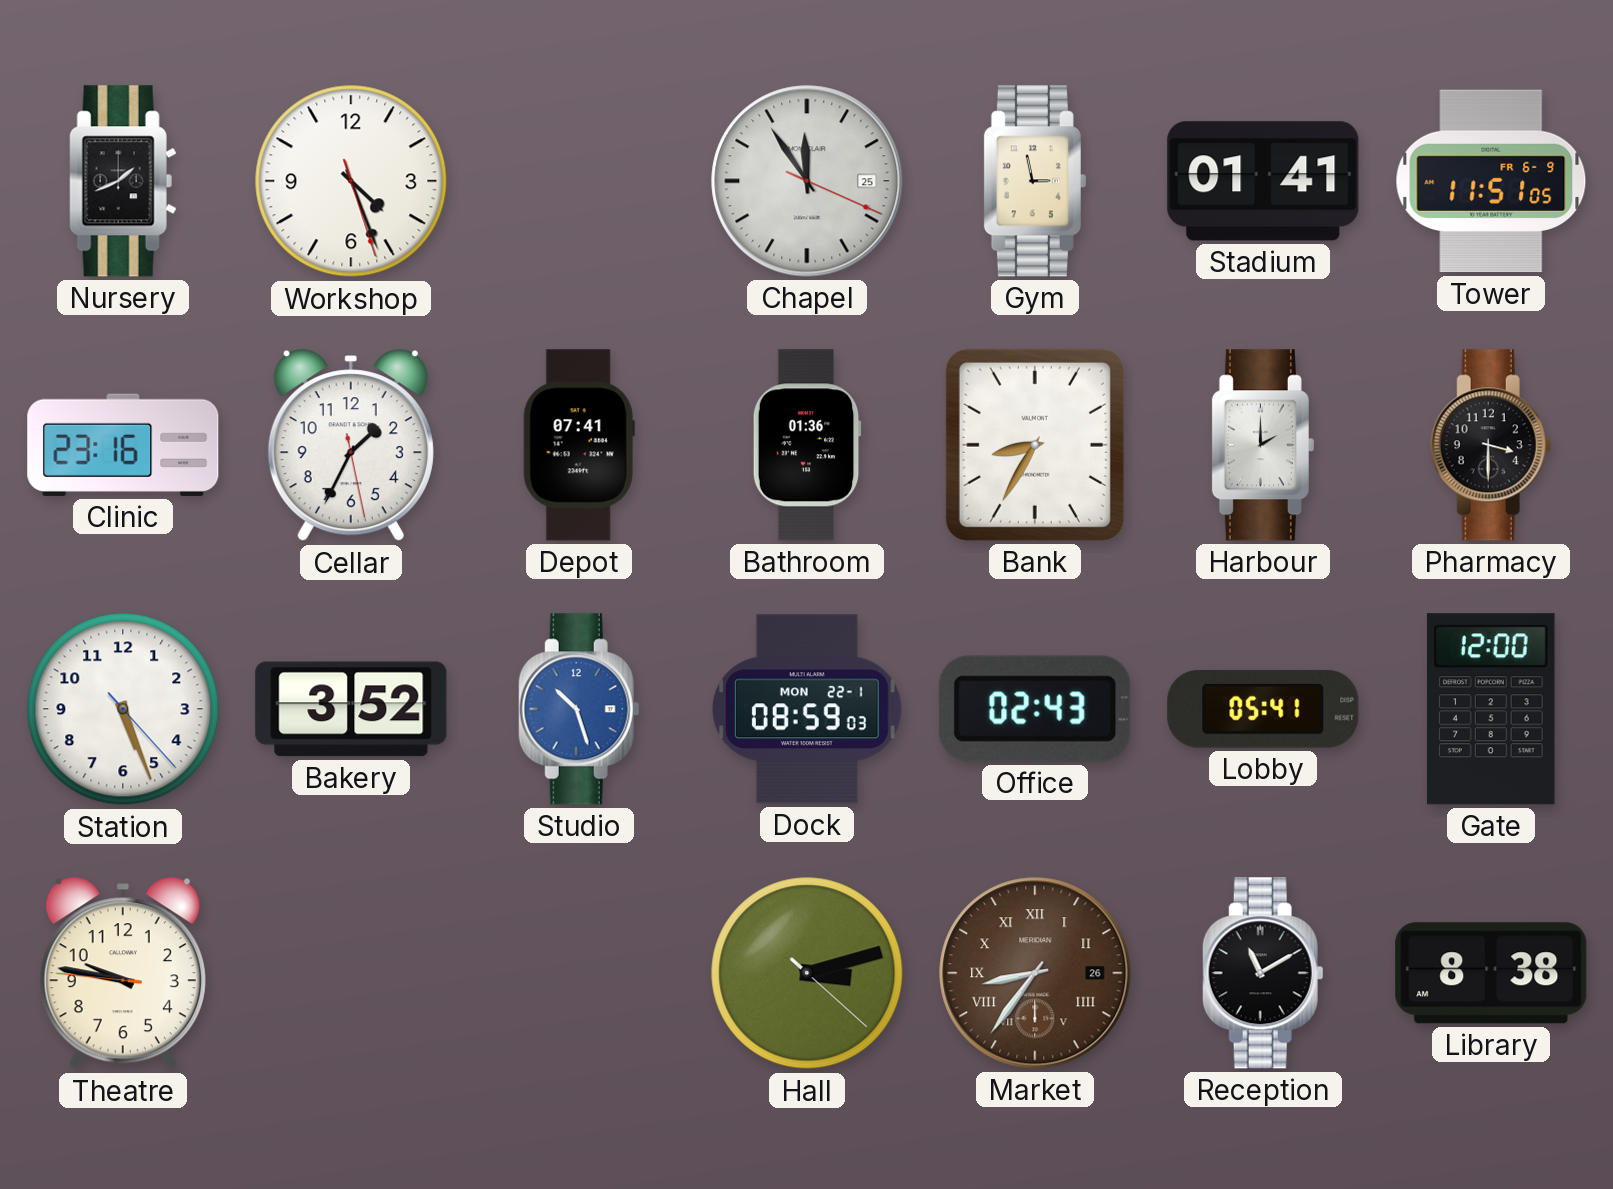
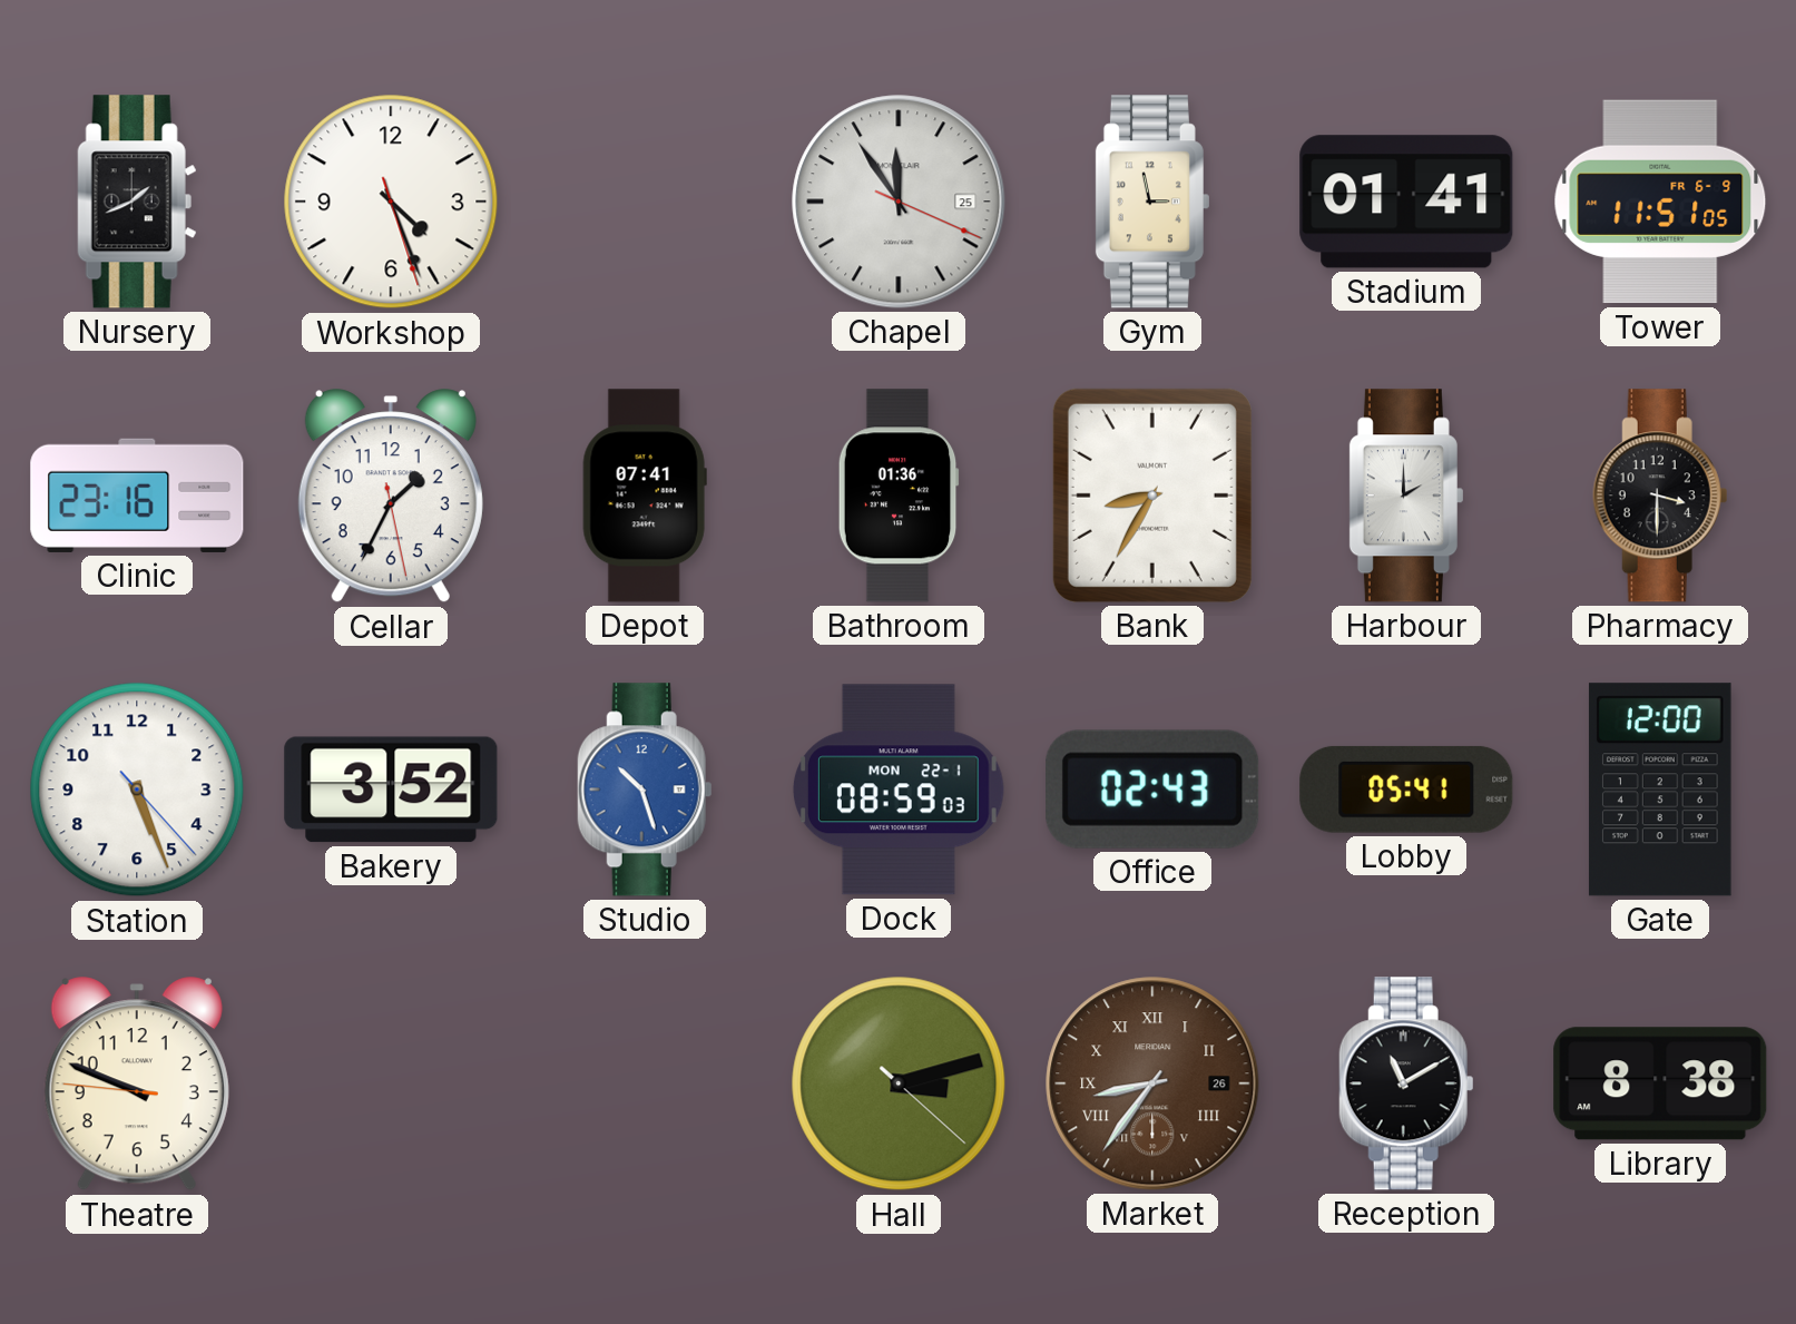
Theatre: 9:46 -> 9:48 (137, 1085)
